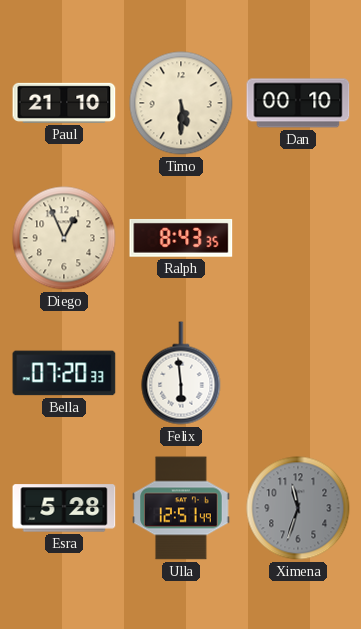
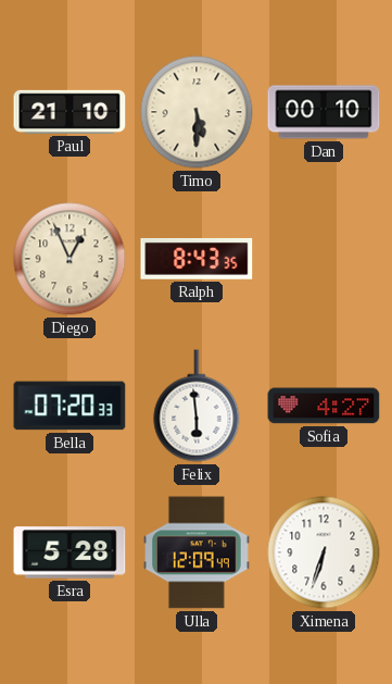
Sofia: none -> 4:27 (324, 406)
Ulla: 12:51 -> 12:09 (197, 552)
Ximena: 11:33 -> 6:33 (324, 552)
Ximena dial: grey -> white (324, 552)
